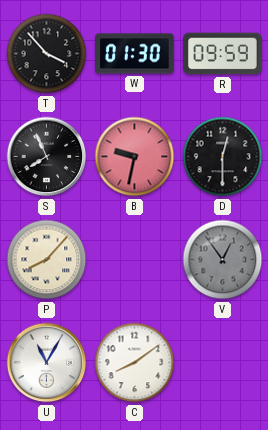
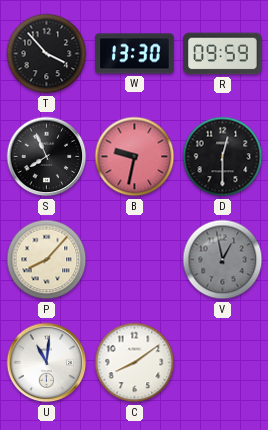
W: 01:30 -> 13:30 (135, 54)
V: 12:54 -> 12:58 (223, 260)
U: 11:05 -> 11:01 (47, 363)
